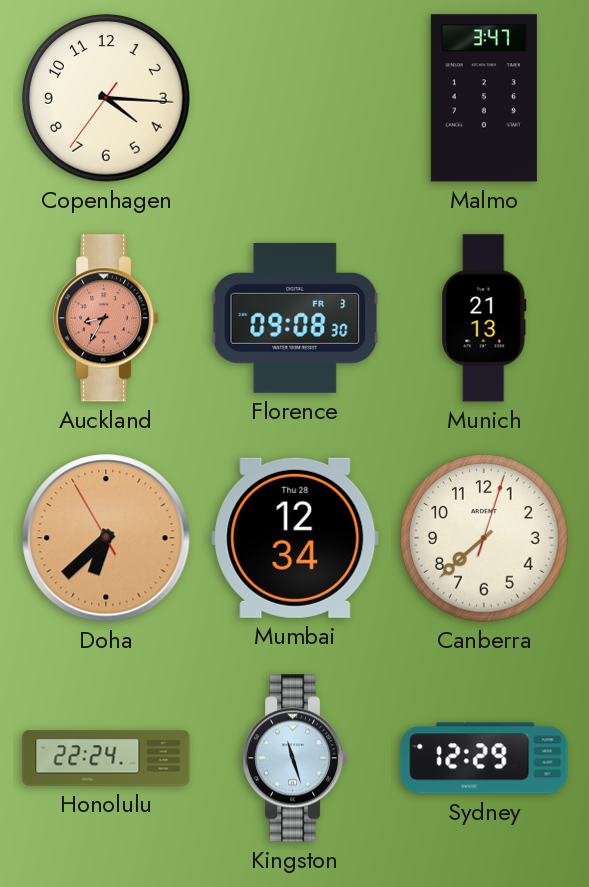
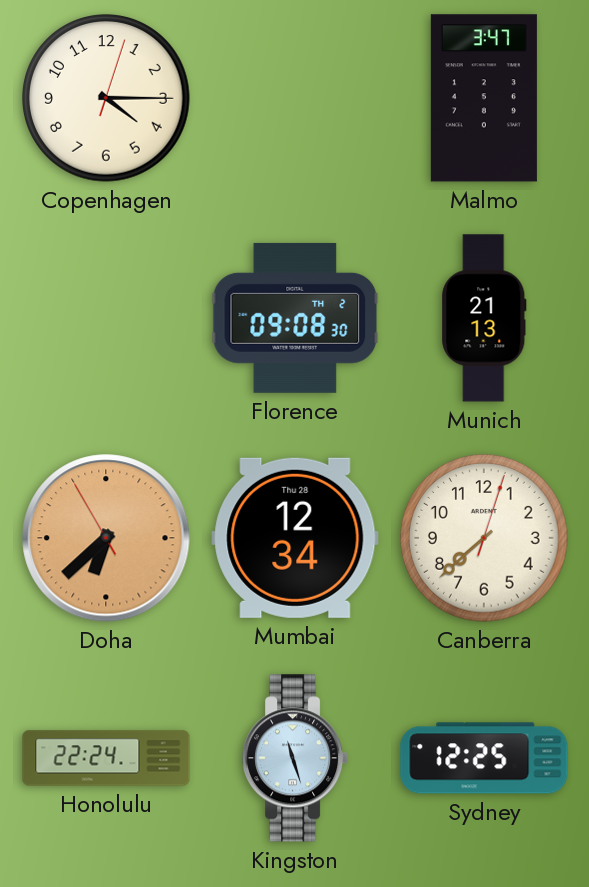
Copenhagen: 4:15:36 -> 4:15:03 (106, 98)
Auckland: 8:35 -> none (107, 318)
Florence date: FR 3 -> TH 2 (295, 318)
Sydney: 12:29 -> 12:25 (484, 758)
